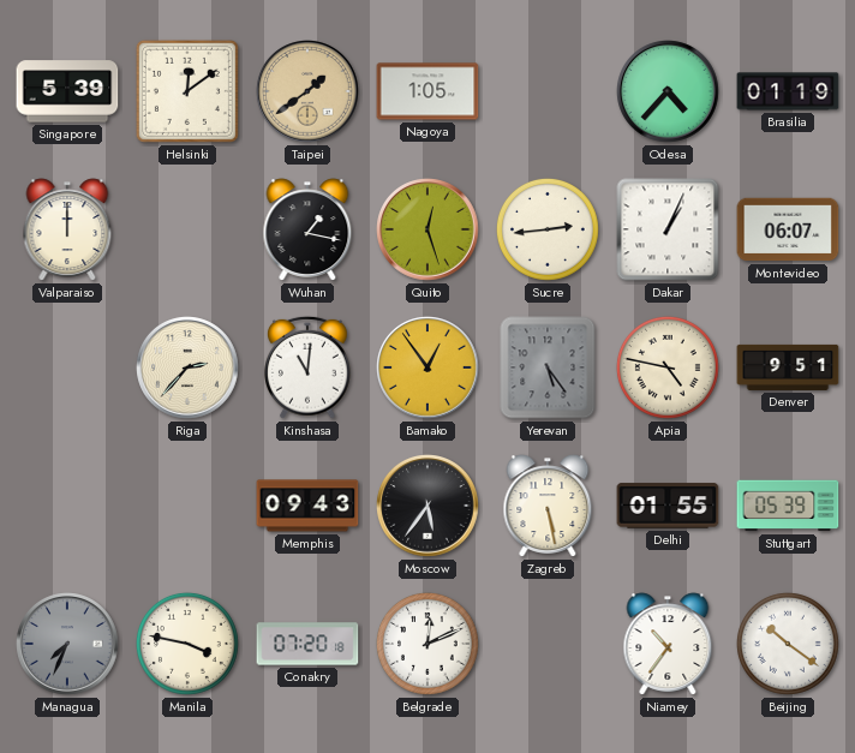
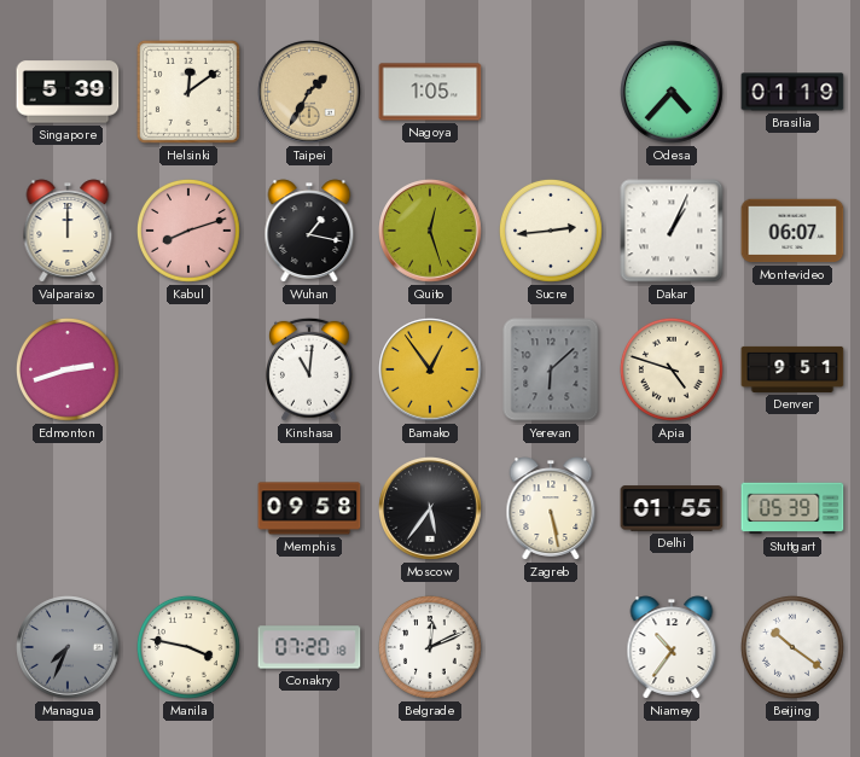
Taipei: 1:39 -> 1:35 (309, 92)
Kabul: none -> 8:12 (190, 231)
Edmonton: none -> 2:42 (69, 369)
Riga: 2:37 -> none (187, 367)
Yerevan: 5:24 -> 6:08 (551, 369)
Apia: 4:47 -> 4:48 (673, 369)
Memphis: 09:43 -> 09:58 (309, 508)
